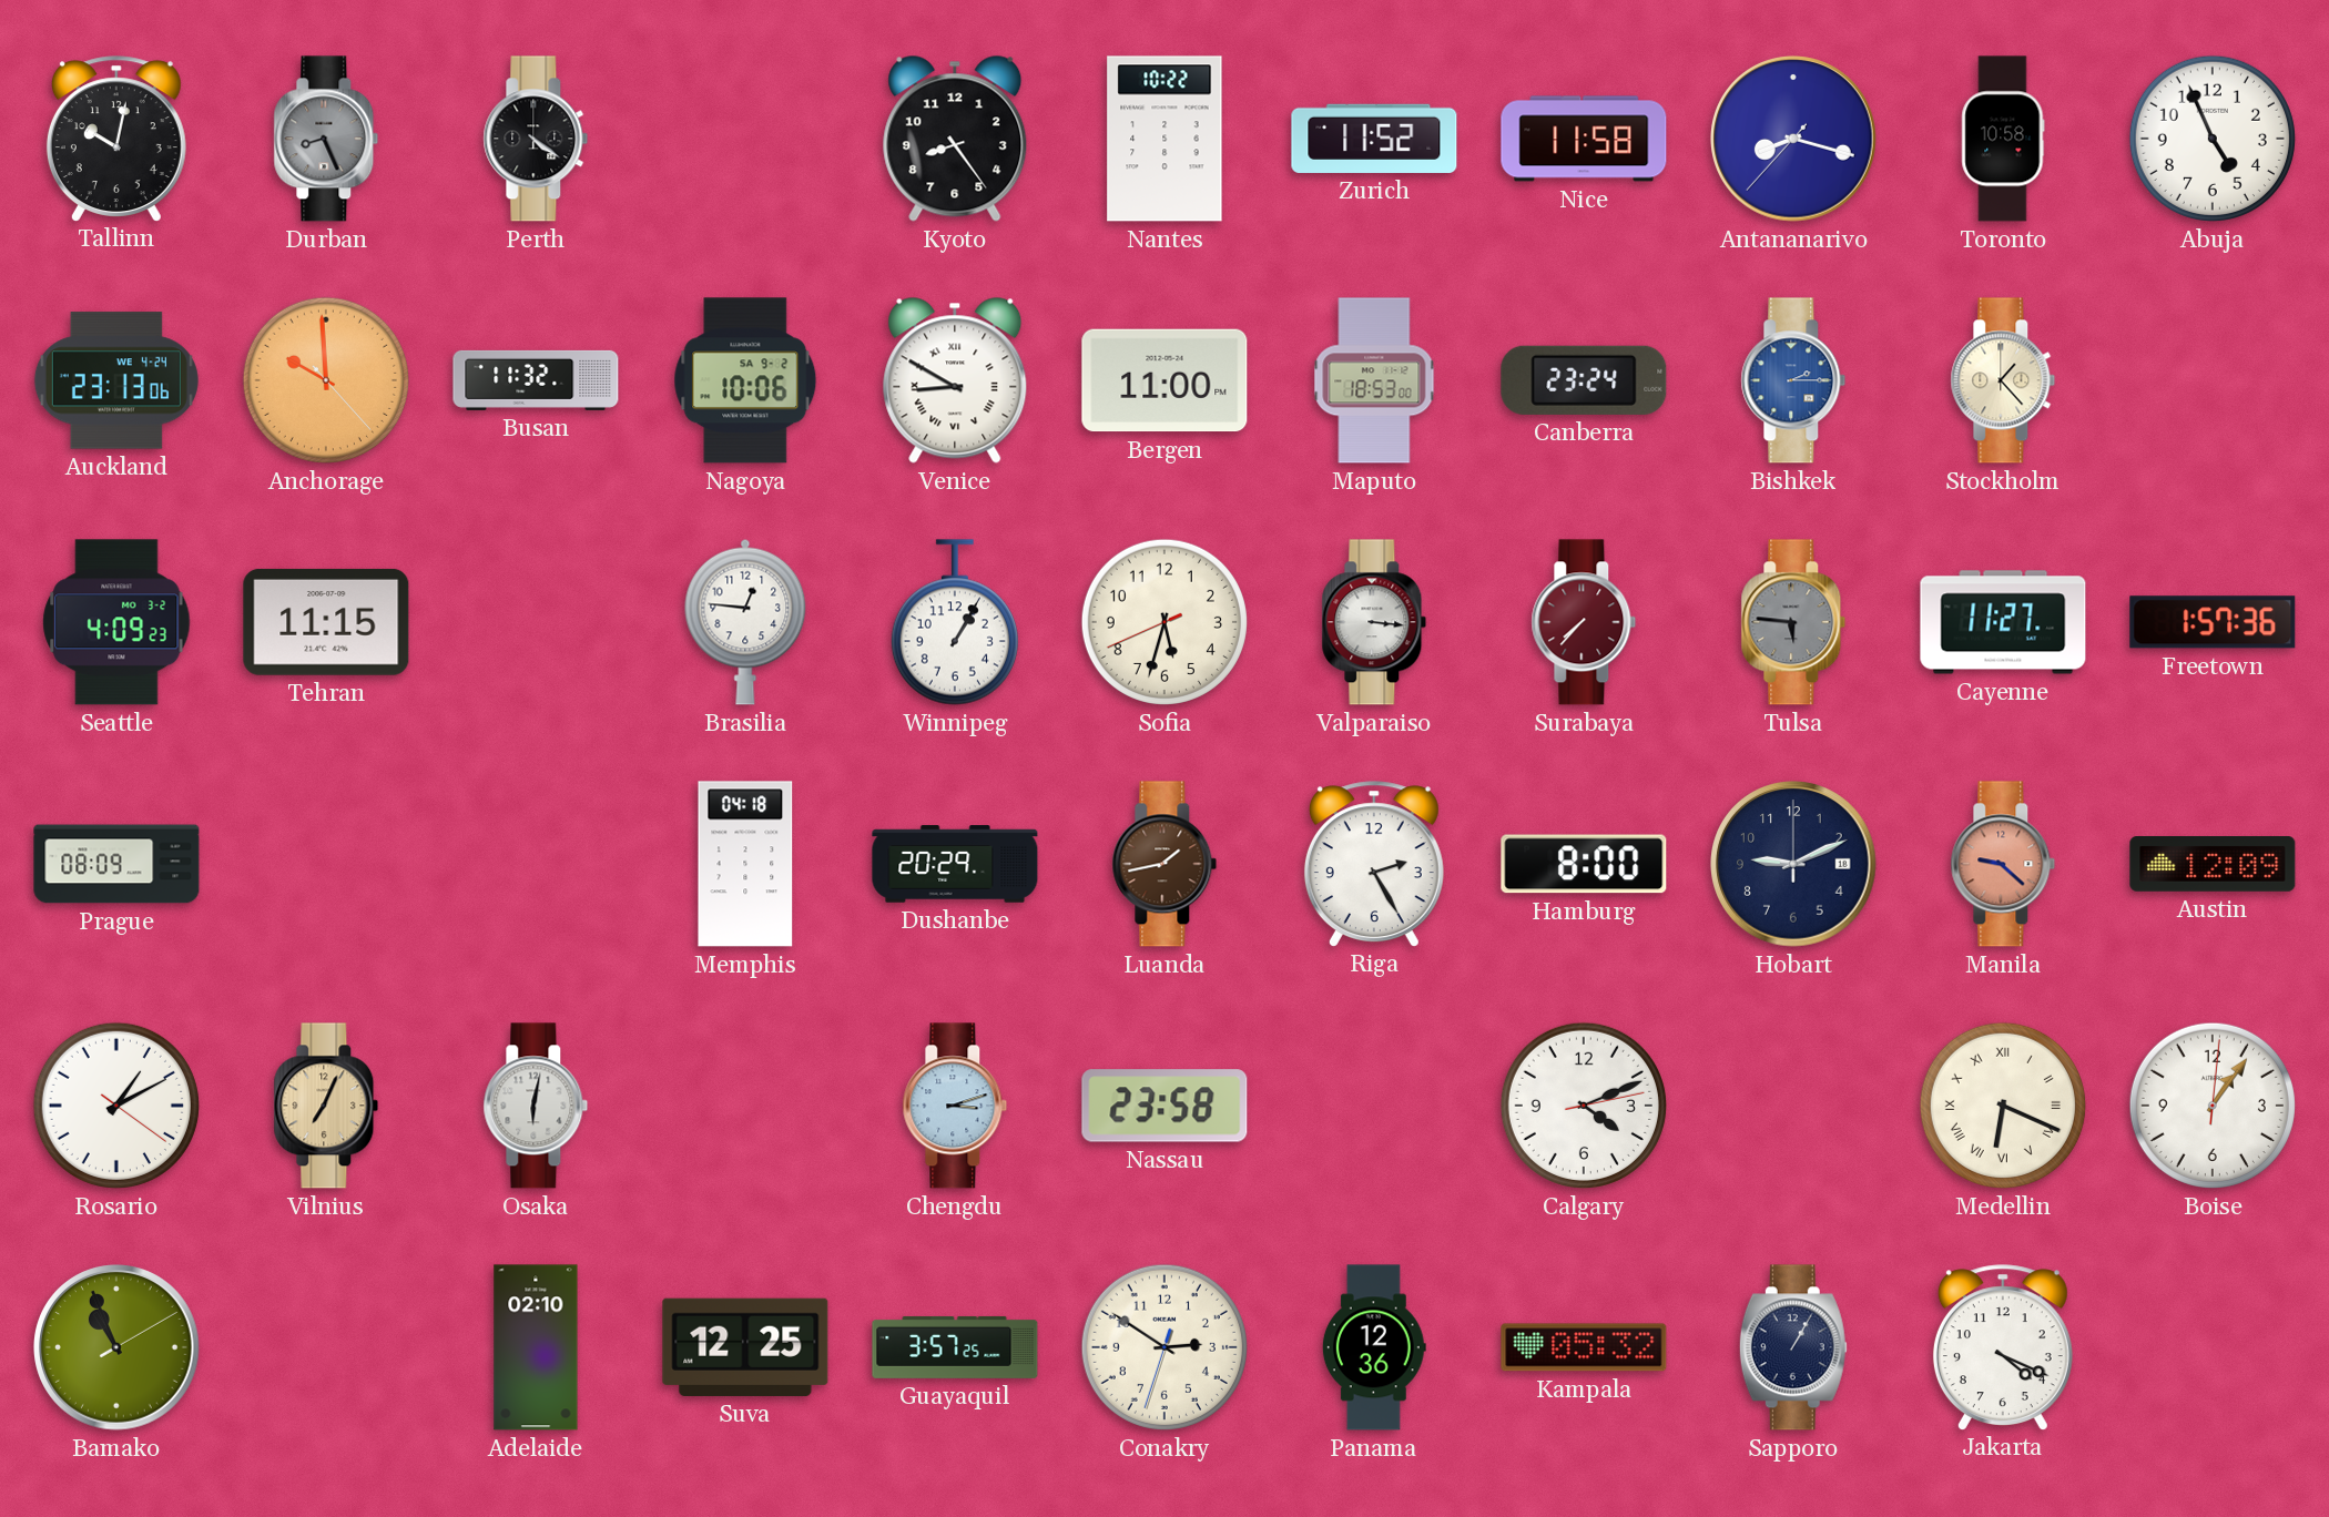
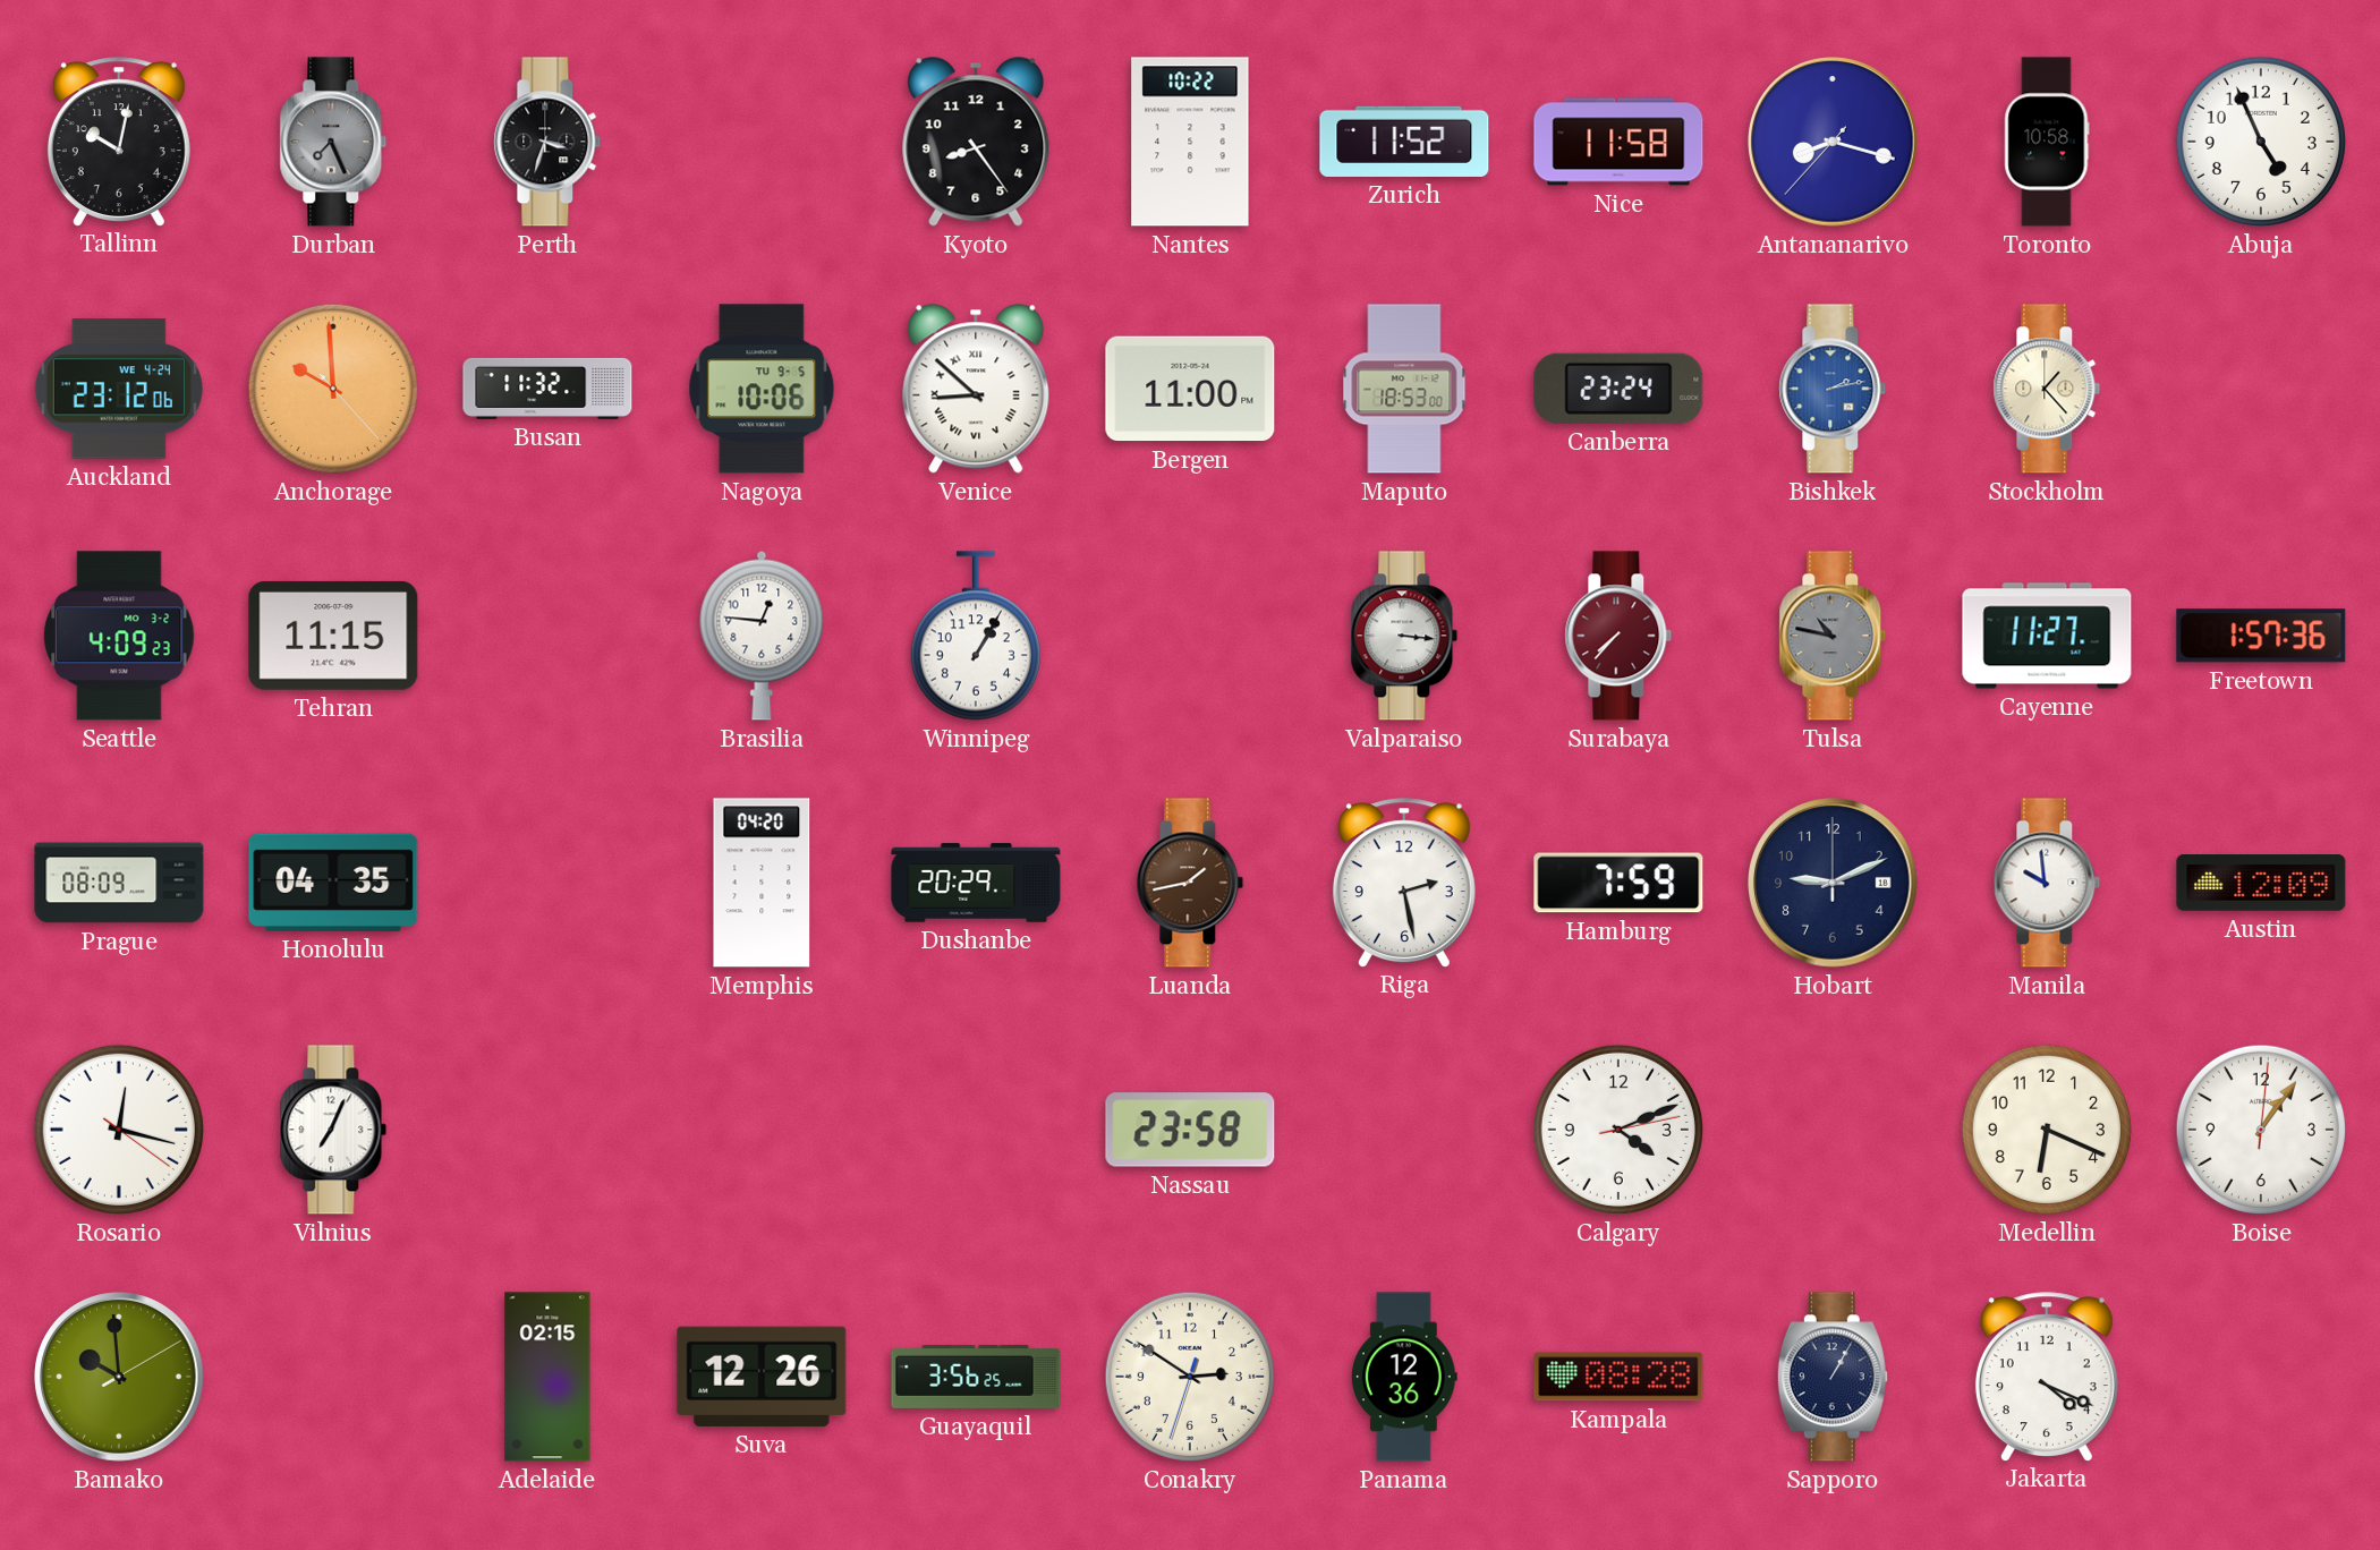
Durban: 8:26 -> 7:26 (333, 142)
Perth: 4:21 -> 3:33 (547, 142)
Auckland: 23:13 -> 23:12 (119, 389)
Nagoya date: SA 9-2 -> TU 9-5 (762, 389)
Venice: 8:50 -> 8:52 (976, 389)
Bishkek: 2:15 -> 2:13 (1833, 389)
Sofia: 5:32 -> none (1164, 622)
Tulsa: 5:46 -> 10:47 (1833, 636)
Honolulu: none -> 04:35 (333, 883)
Memphis: 04:18 -> 04:20 (762, 883)
Riga: 2:25 -> 2:28 (1404, 883)
Hamburg: 8:00 -> 7:59 (1618, 883)
Manila: 9:22 -> 9:59 (2047, 883)
Manila dial: salmon -> white (2047, 883)
Rosario: 1:10 -> 12:17 (119, 1130)
Vilnius dial: champagne -> white (333, 1130)
Osaka: 6:02 -> none (536, 1106)
Chengdu: 3:12 -> none (955, 1106)
Medellin numerals: Roman -> Arabic (2047, 1130)
Bamako: 10:56 -> 9:59 (119, 1377)
Adelaide: 02:10 -> 02:15 (547, 1377)
Suva: 12:25 -> 12:26 (762, 1377)
Guayaquil: 3:57 -> 3:56 (976, 1377)
Kampala: 05:32 -> 08:28 (1618, 1377)
